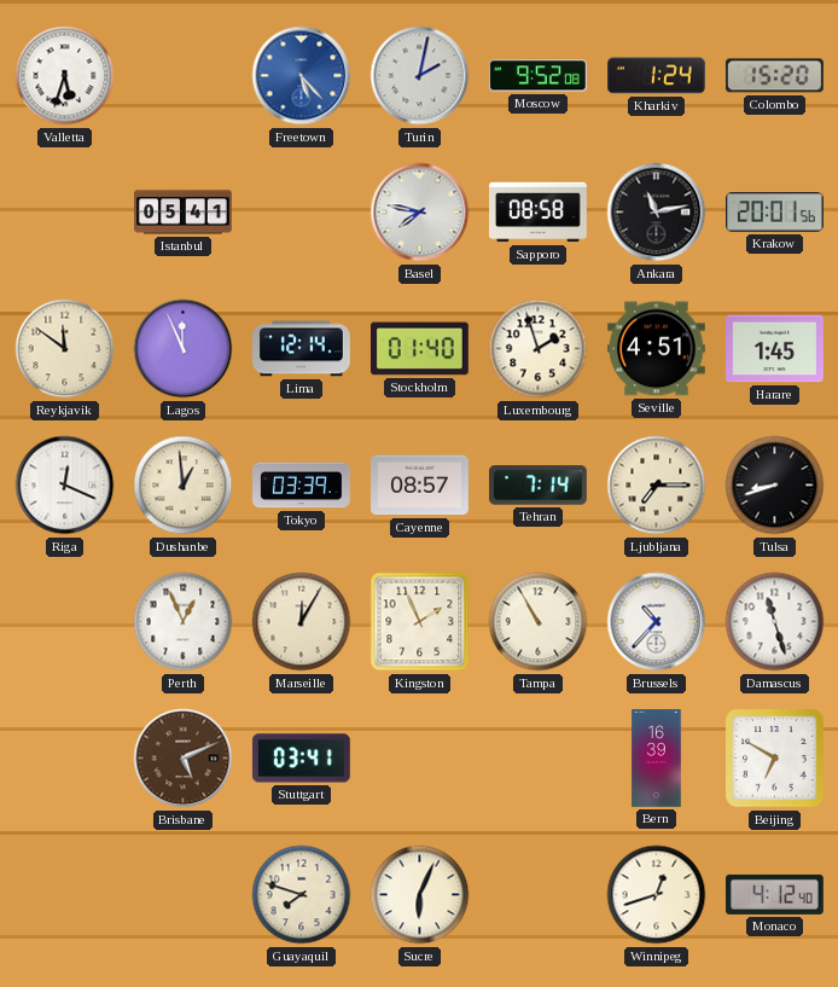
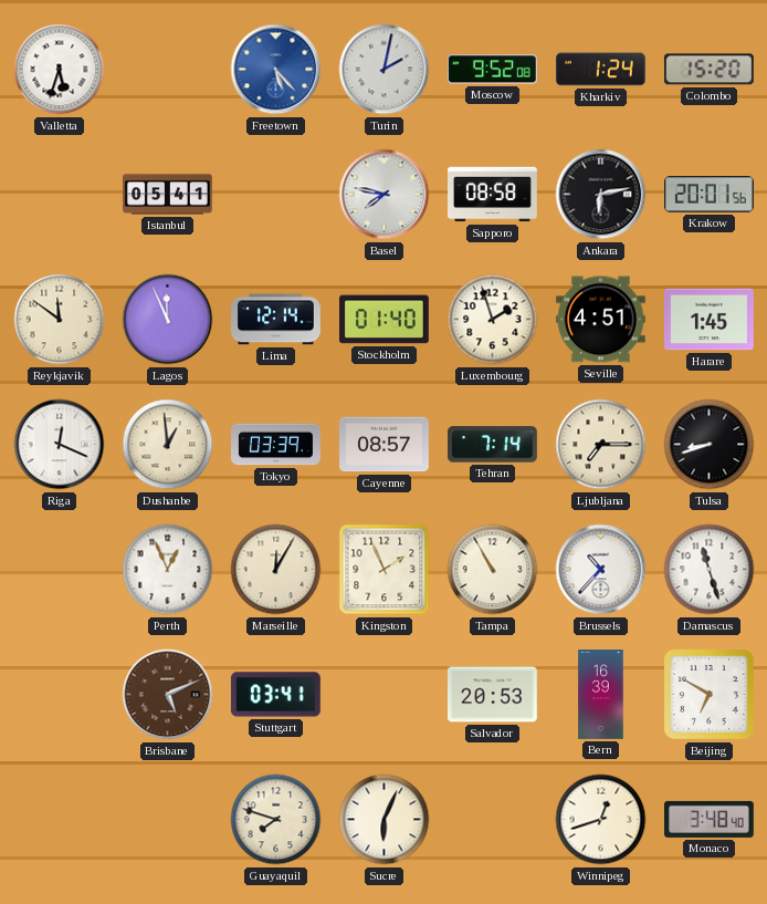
Ankara: 11:13 -> 6:13 (601, 195)
Salvador: none -> 20:53 (493, 695)
Monaco: 4:12 -> 3:48 (710, 819)
